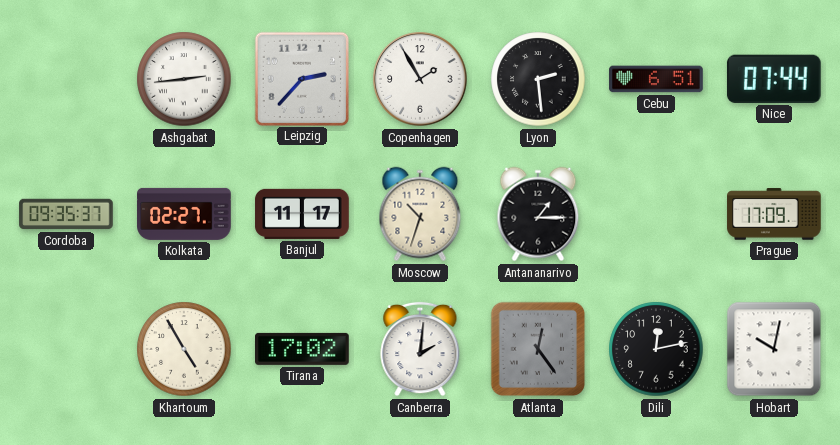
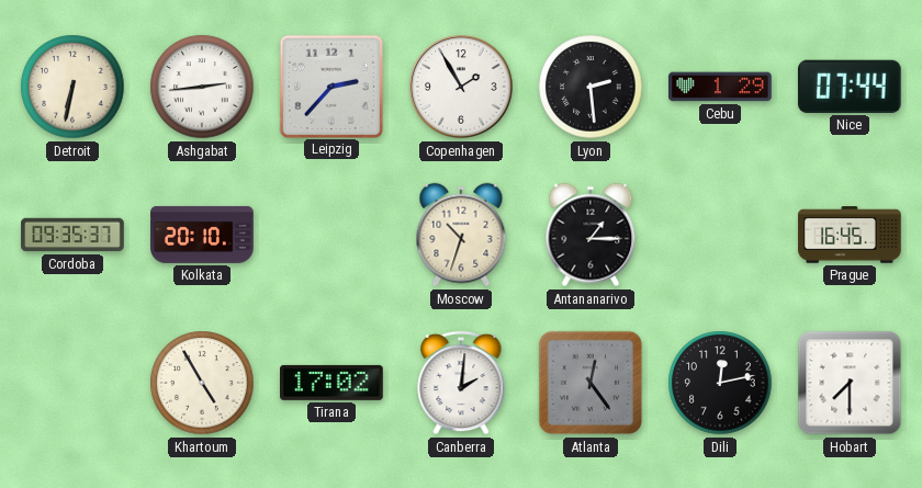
Detroit: none -> 6:32 (72, 87)
Cebu: 6:51 -> 1:29 (720, 87)
Kolkata: 02:27 -> 20:10 (202, 235)
Banjul: 11:17 -> none (302, 214)
Prague: 17:09 -> 16:45 (850, 235)
Hobart: 10:02 -> 7:30 (850, 383)
